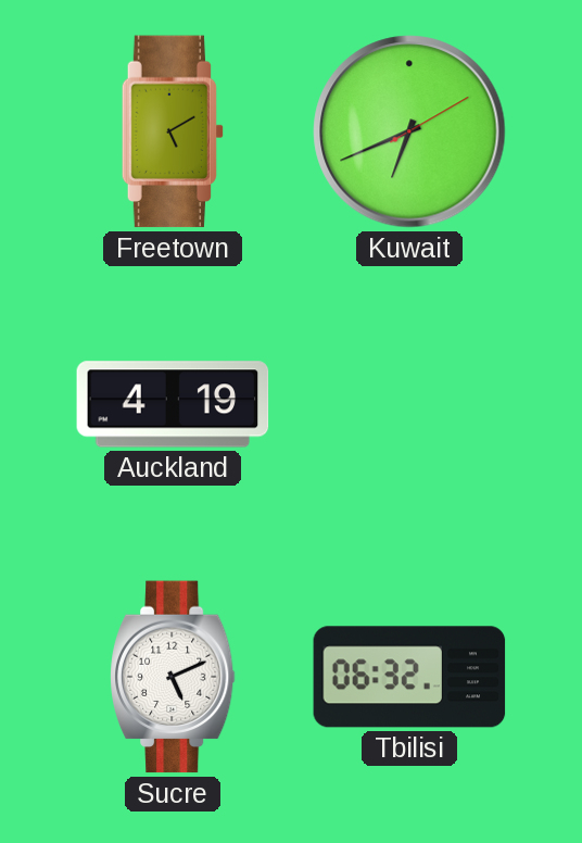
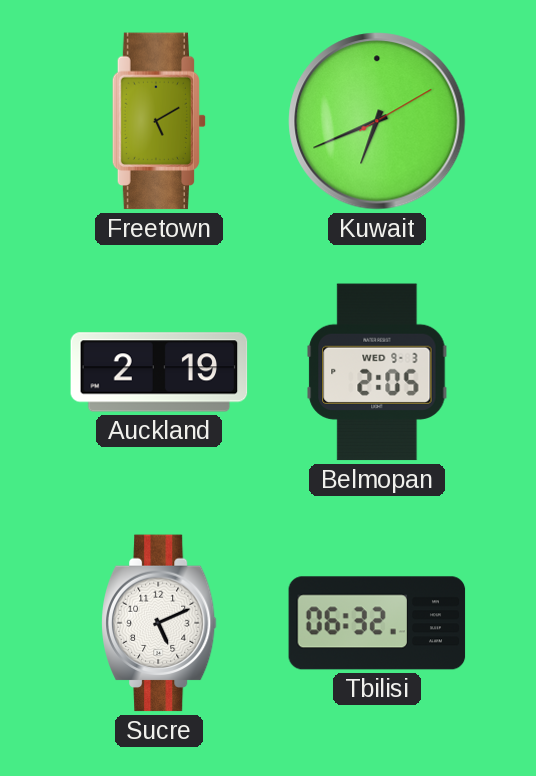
Auckland: 4:19 -> 2:19 (159, 372)
Belmopan: none -> 2:05 (377, 372)
